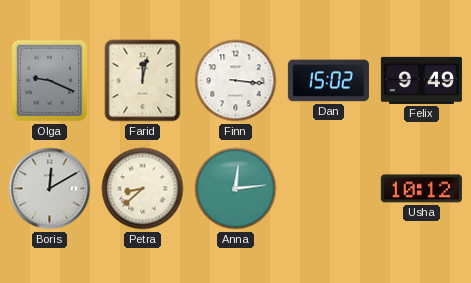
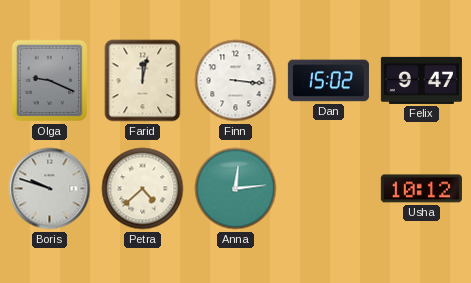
Felix: 9:49 -> 9:47 (421, 80)
Boris: 12:10 -> 9:48 (50, 189)
Petra: 8:38 -> 4:38 (143, 189)
